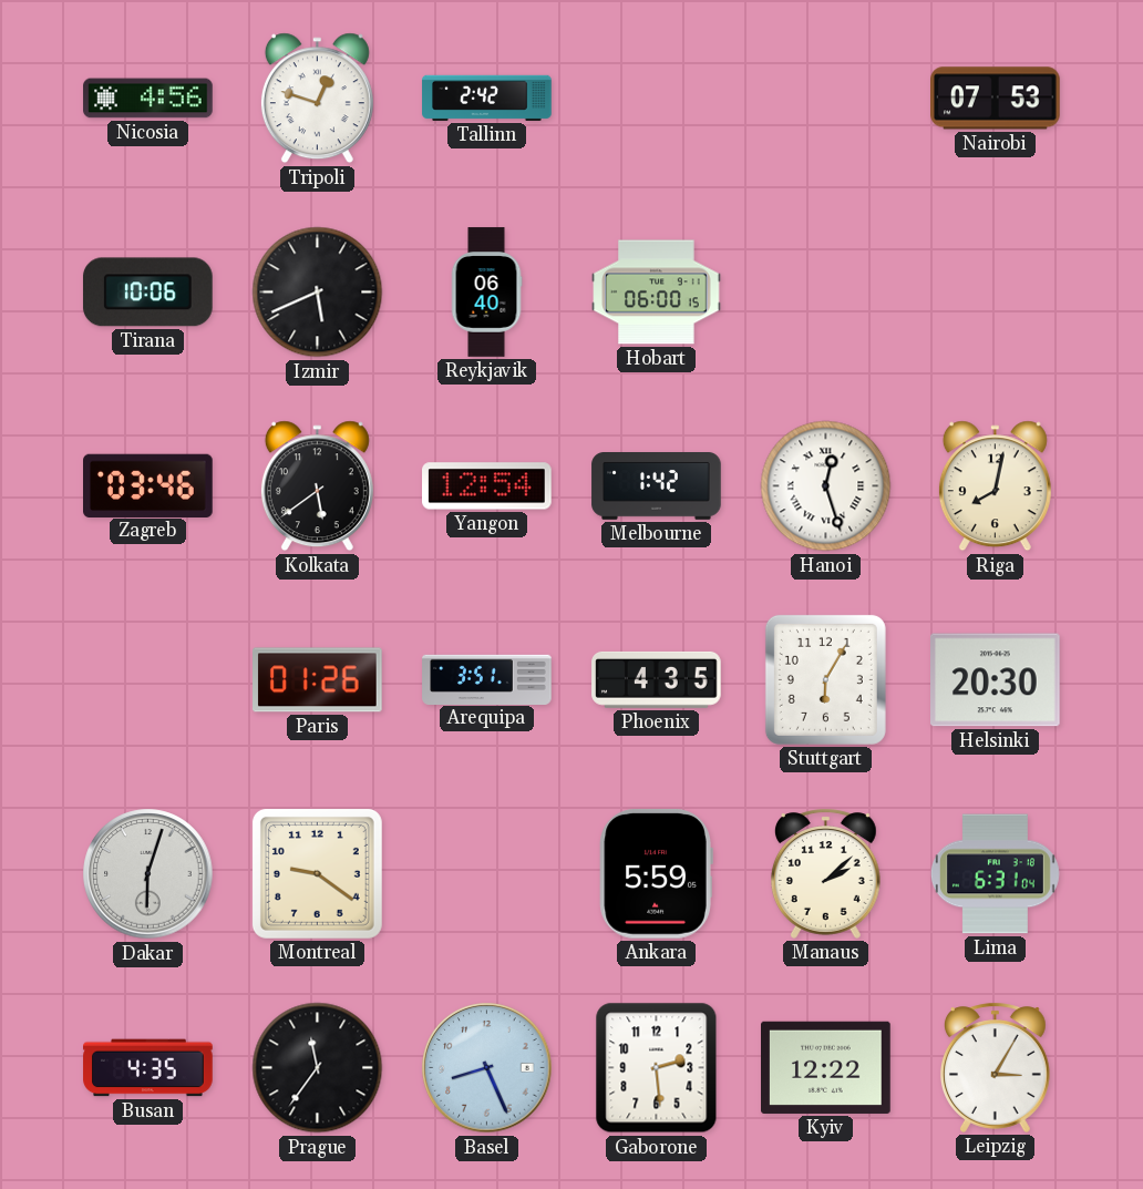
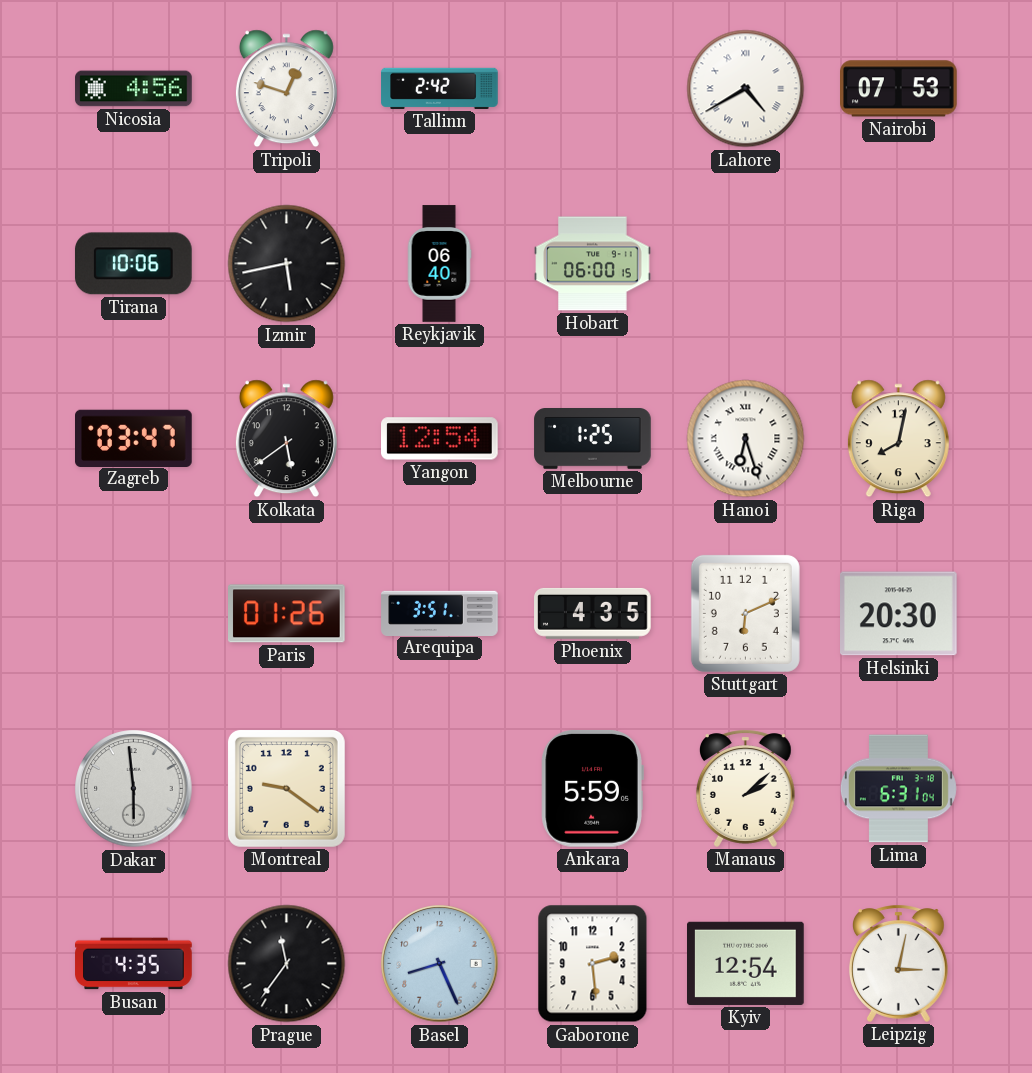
Lahore: none -> 4:40 (746, 89)
Izmir: 5:41 -> 5:43 (287, 264)
Zagreb: 03:46 -> 03:47 (134, 438)
Melbourne: 1:42 -> 1:25 (593, 439)
Hanoi: 12:27 -> 6:27 (746, 439)
Stuttgart: 6:05 -> 6:11 (745, 613)
Dakar: 6:03 -> 5:59 (134, 789)
Kyiv: 12:22 -> 12:54 (746, 963)
Leipzig: 3:05 -> 3:02 (898, 963)
